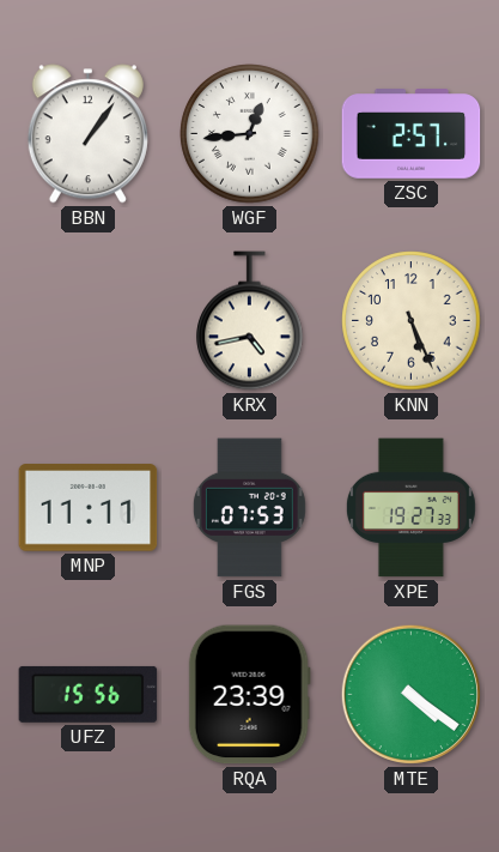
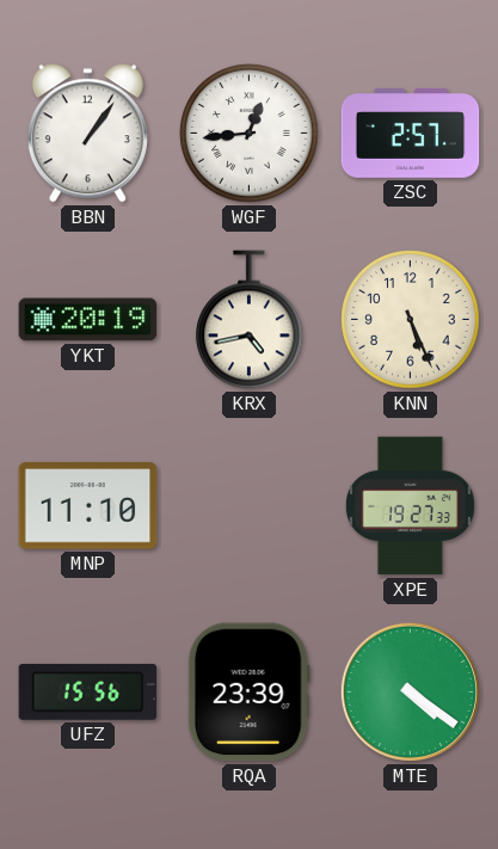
YKT: none -> 20:19 (88, 320)
MNP: 11:11 -> 11:10 (88, 506)
FGS: 07:53 -> none (249, 508)
